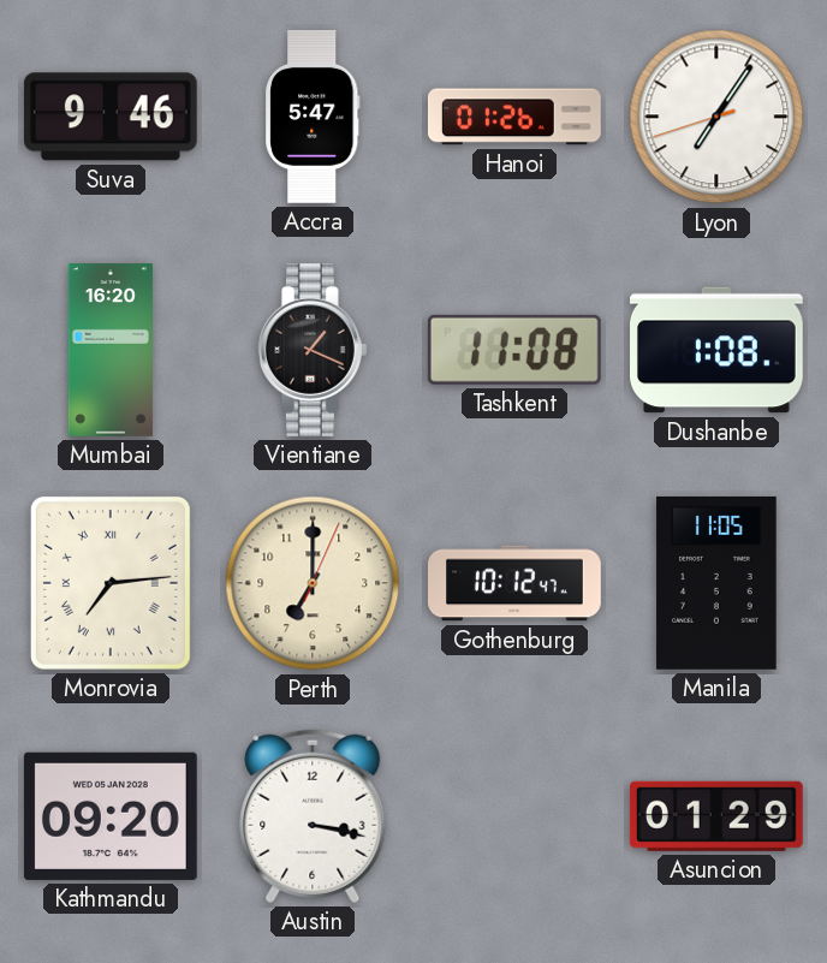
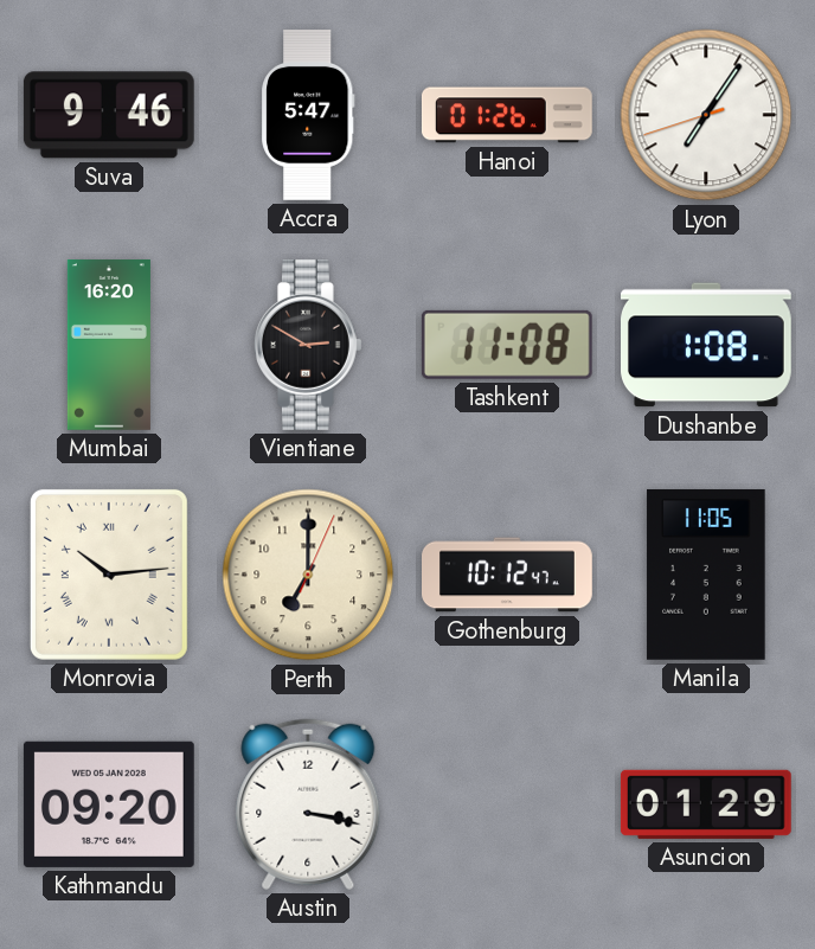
Vientiane: 1:19 -> 2:50 (308, 345)
Monrovia: 7:14 -> 10:14 (109, 575)
